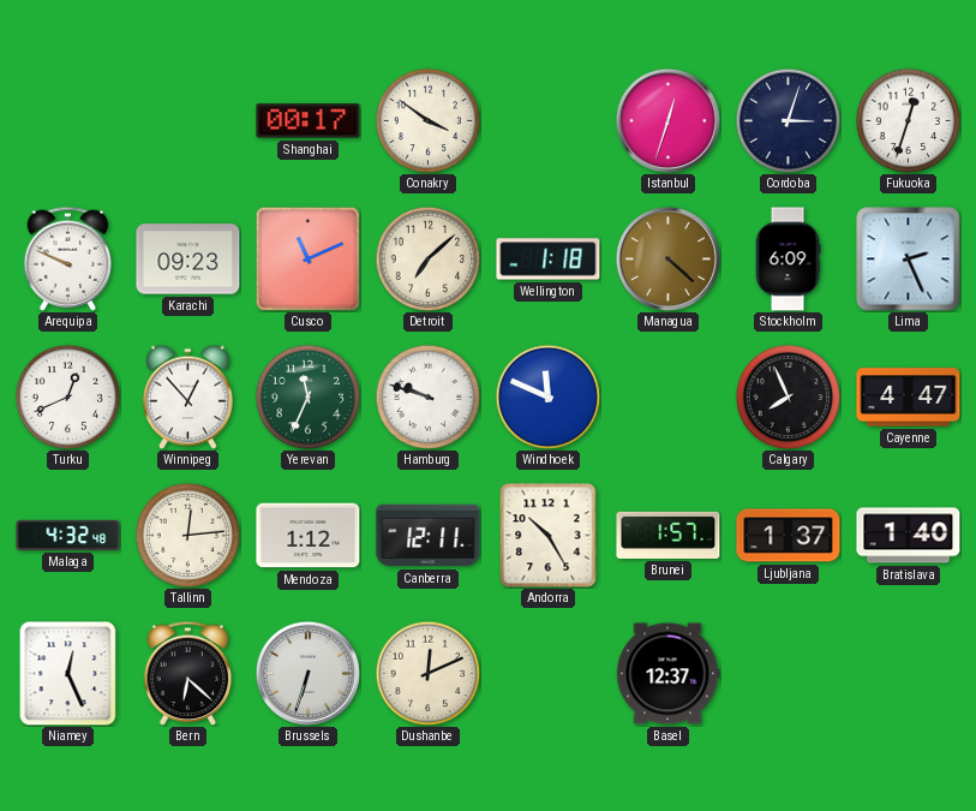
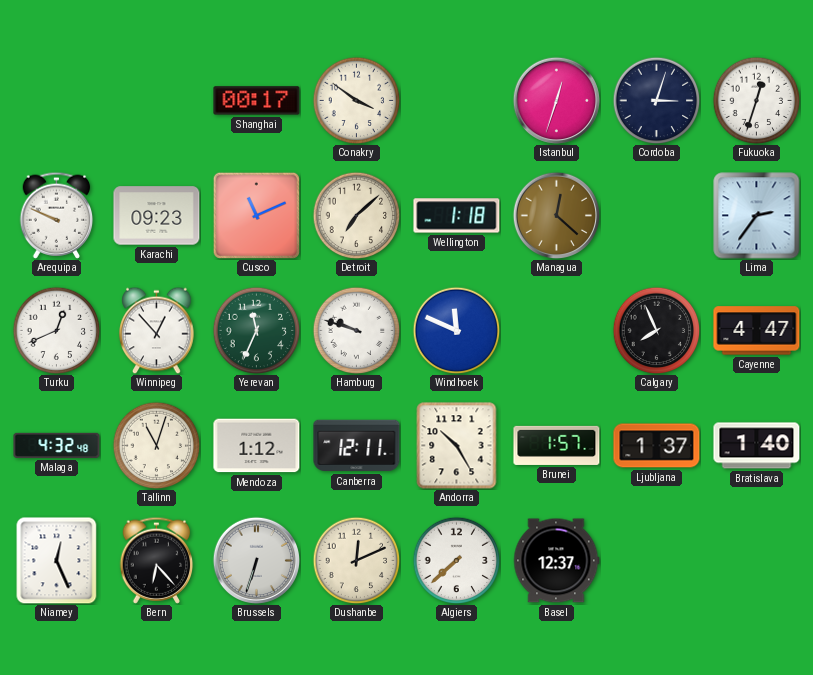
Managua: 4:22 -> 12:22 (556, 215)
Stockholm: 6:09 -> none (788, 260)
Lima: 2:26 -> 2:36 (757, 216)
Tallinn: 12:14 -> 11:03 (156, 445)
Bern: 6:22 -> 6:23 (157, 560)
Algiers: none -> 7:38 (456, 560)
